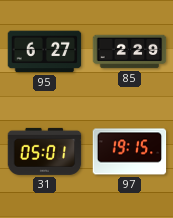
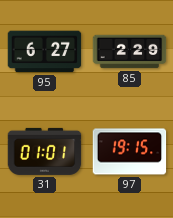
31: 05:01 -> 01:01 (45, 151)
